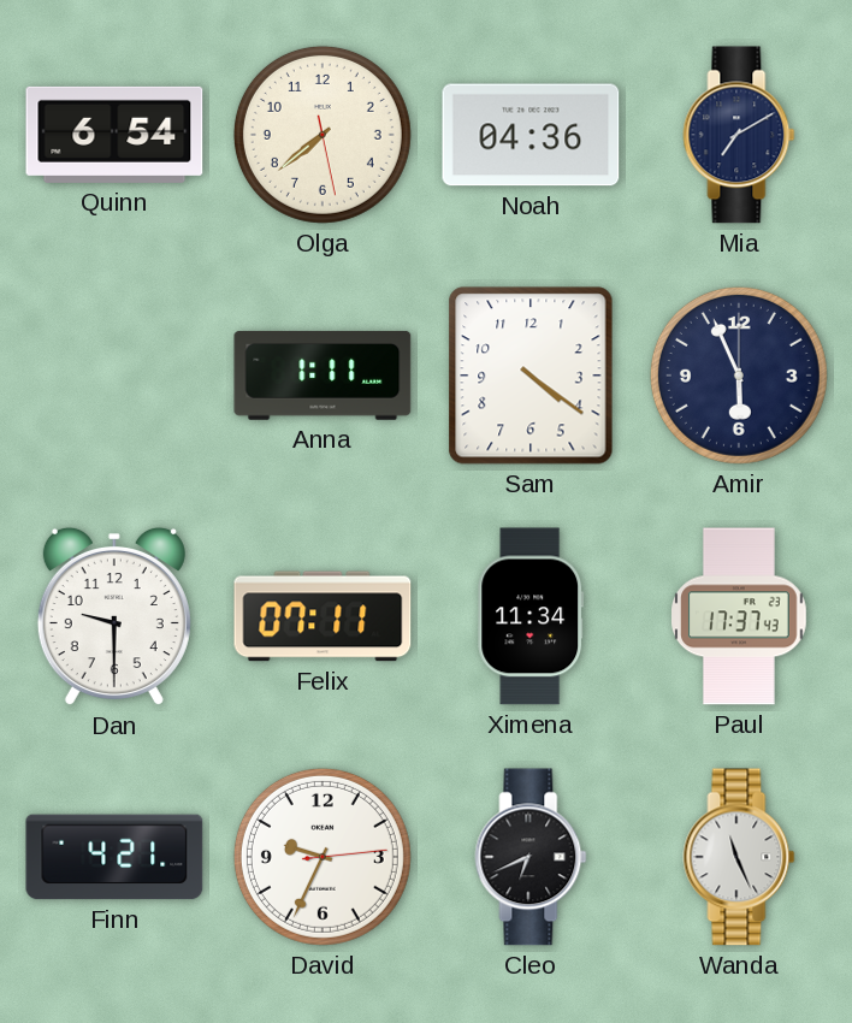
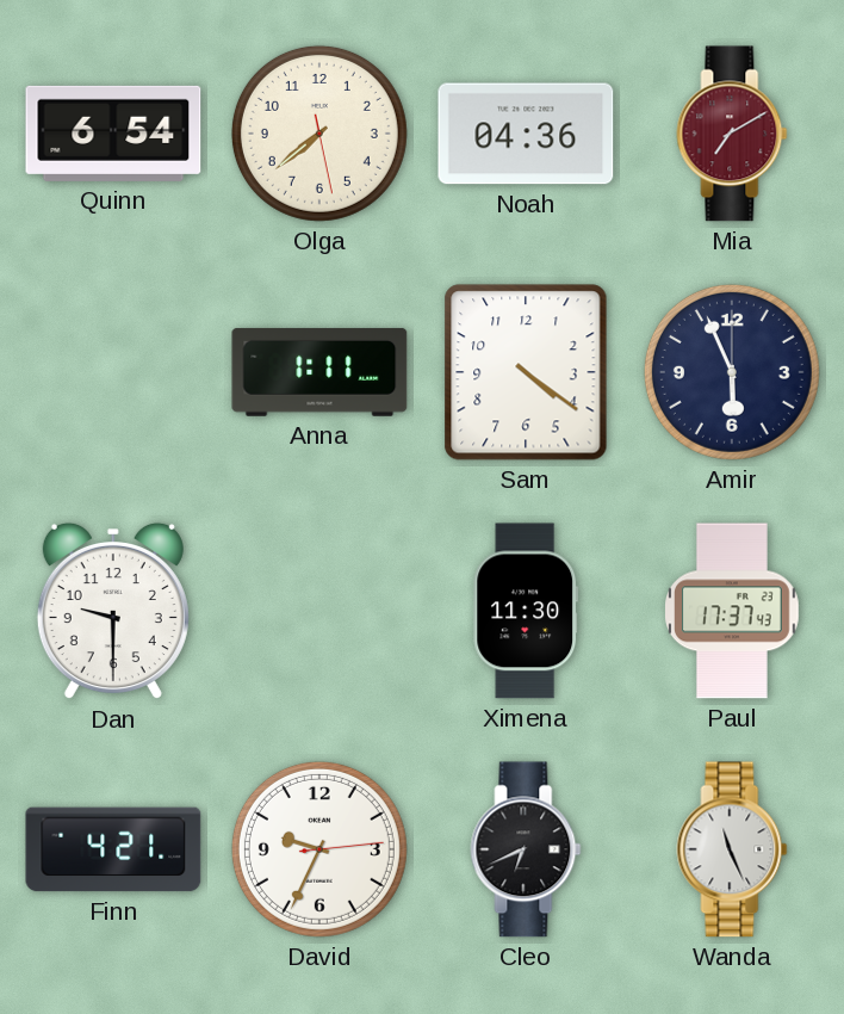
Mia dial: navy -> burgundy (732, 134)
Felix: 07:11 -> none (323, 616)
Ximena: 11:34 -> 11:30 (526, 611)
